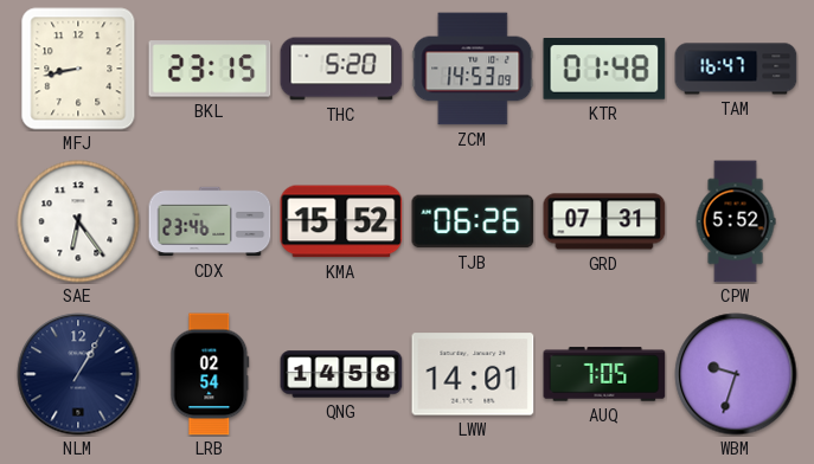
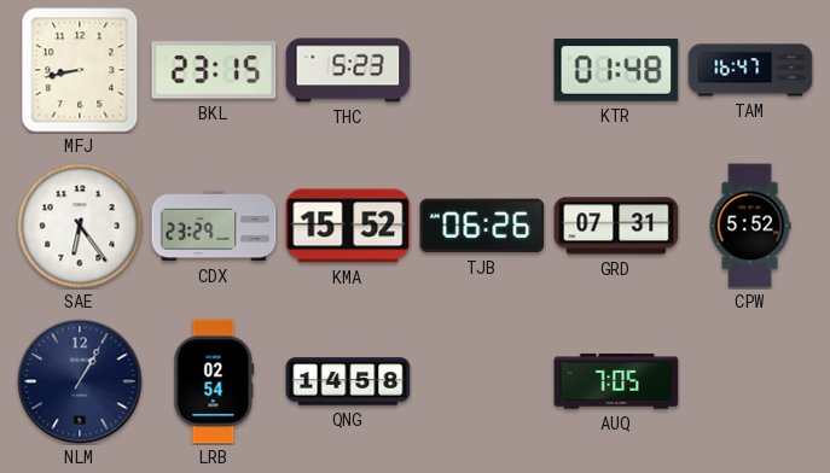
THC: 5:20 -> 5:23 (348, 70)
ZCM: 14:53 -> none (473, 69)
CDX: 23:46 -> 23:29 (214, 226)
LWW: 14:01 -> none (473, 374)
WBM: 9:33 -> none (736, 374)
